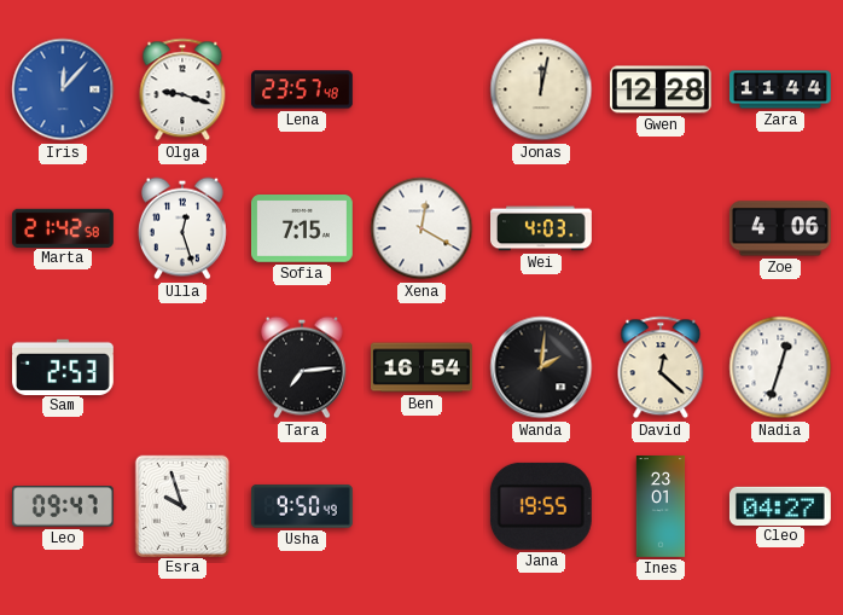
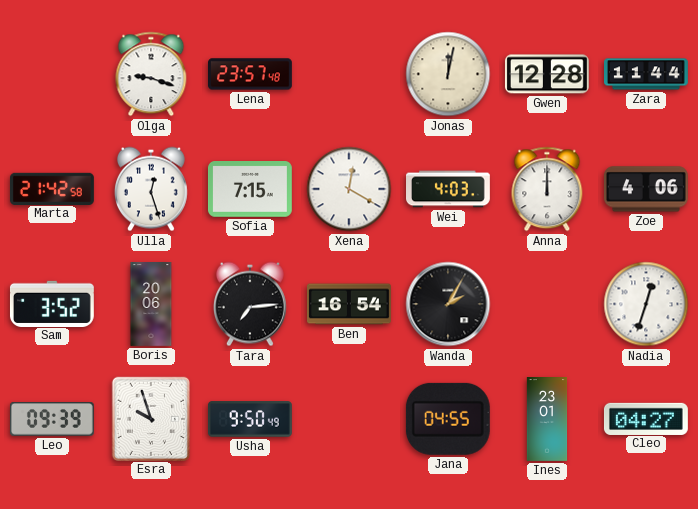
Iris: 12:07 -> none (63, 89)
Anna: none -> 12:00 (547, 189)
Sam: 2:53 -> 3:52 (52, 303)
Boris: none -> 20:06 (151, 305)
Wanda: 2:01 -> 2:05 (448, 304)
David: 12:22 -> none (661, 367)
Leo: 09:47 -> 09:39 (52, 419)
Jana: 19:55 -> 04:55 (448, 419)
